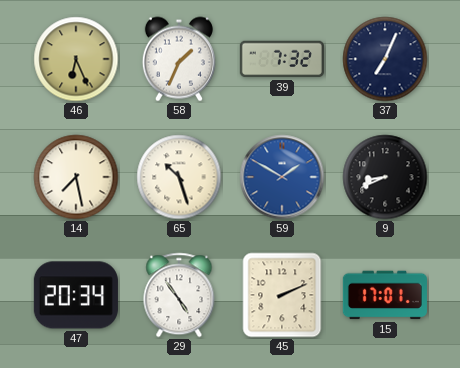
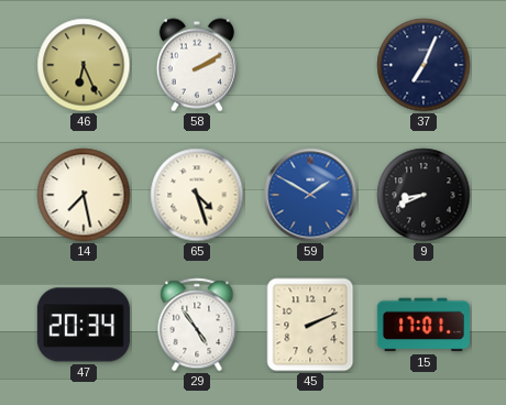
58: 1:34 -> 2:10 (197, 65)
39: 7:32 -> none (282, 59)
65: 10:27 -> 4:27 (197, 195)
